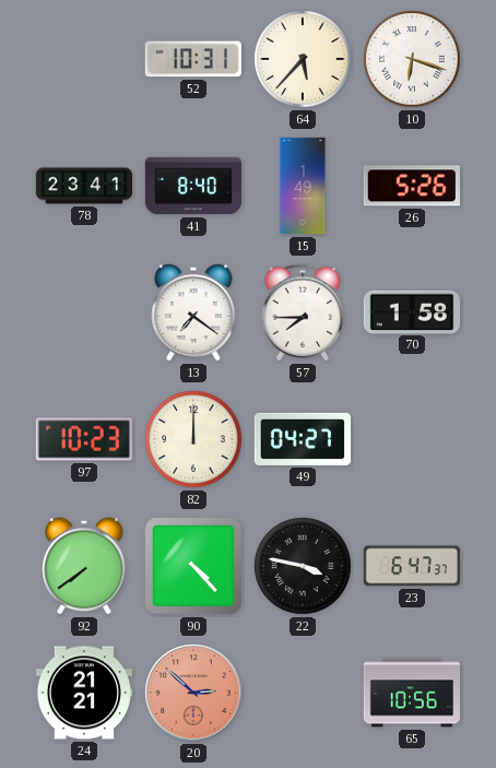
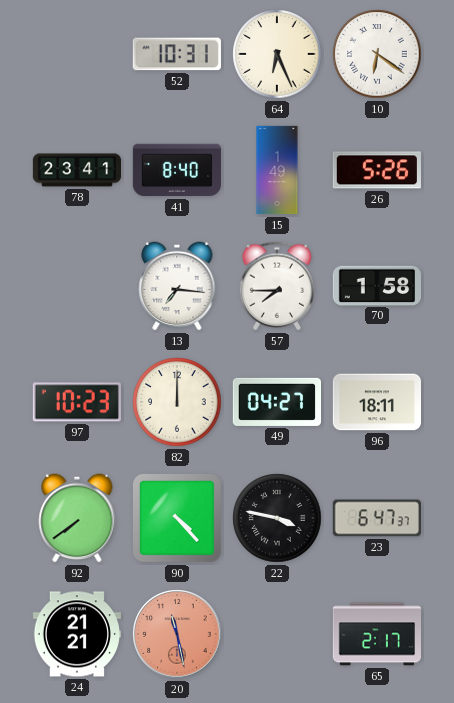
64: 5:37 -> 6:26 (277, 54)
10: 6:18 -> 6:21 (377, 54)
13: 7:21 -> 7:16 (177, 286)
96: none -> 18:11 (376, 402)
20: 2:52 -> 11:28 (177, 634)
65: 10:56 -> 2:17 (376, 634)
